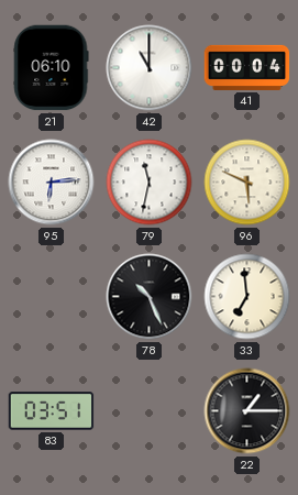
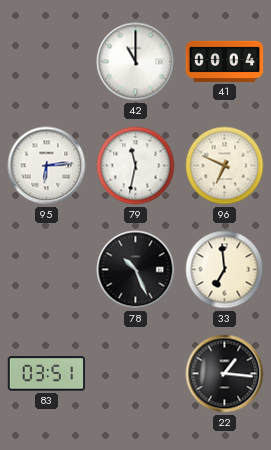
21: 06:10 -> none (51, 68)
96: 5:49 -> 6:49 (225, 166)
22: 1:15 -> 1:16 (225, 374)
